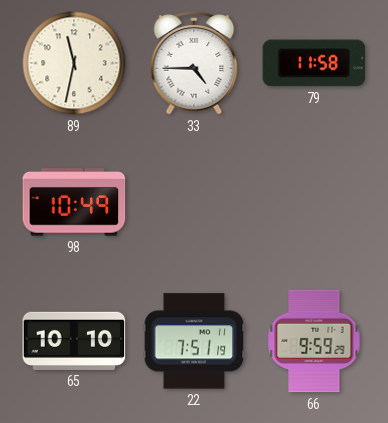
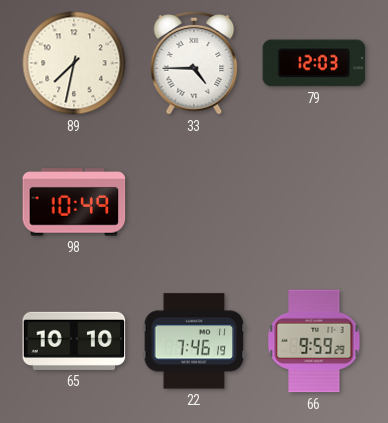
89: 11:32 -> 7:32 (74, 63)
79: 11:58 -> 12:03 (314, 63)
22: 7:51 -> 7:46 (194, 341)
